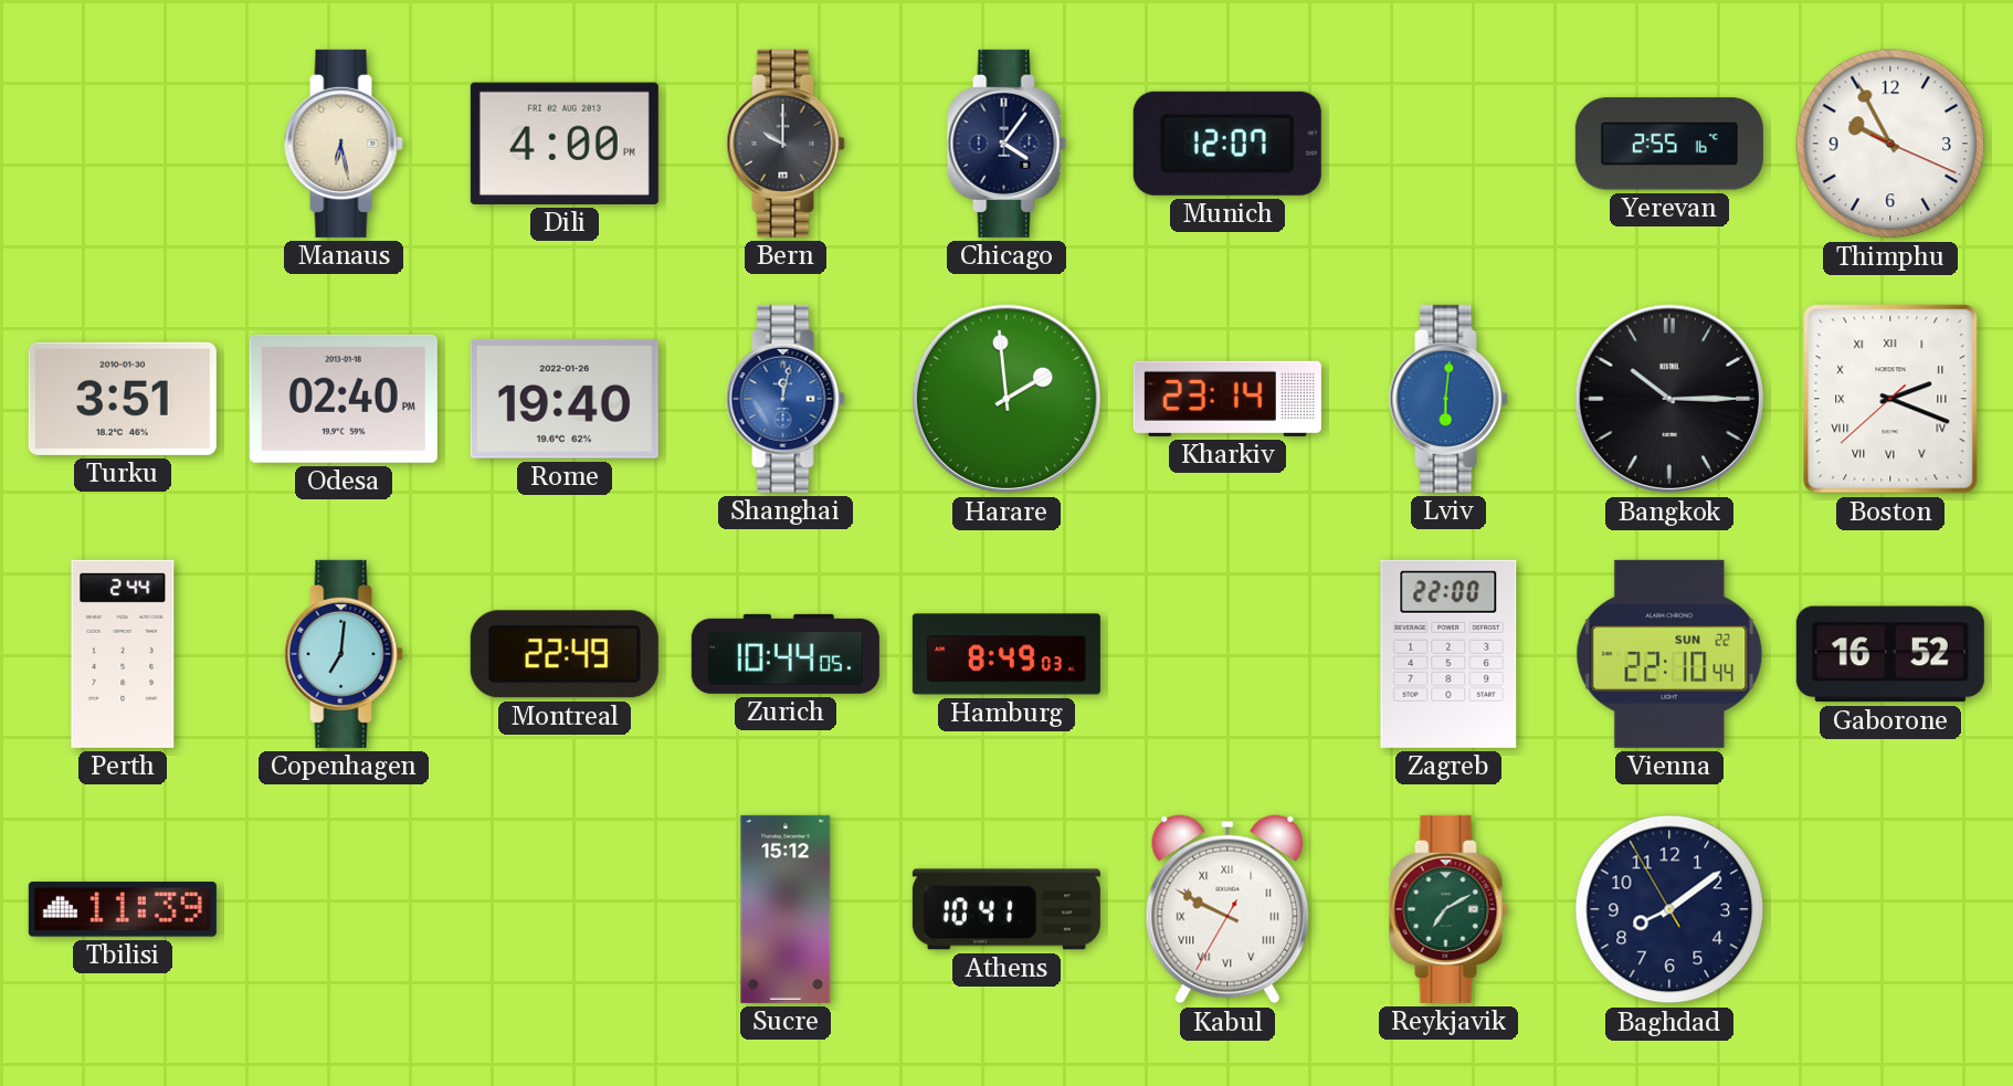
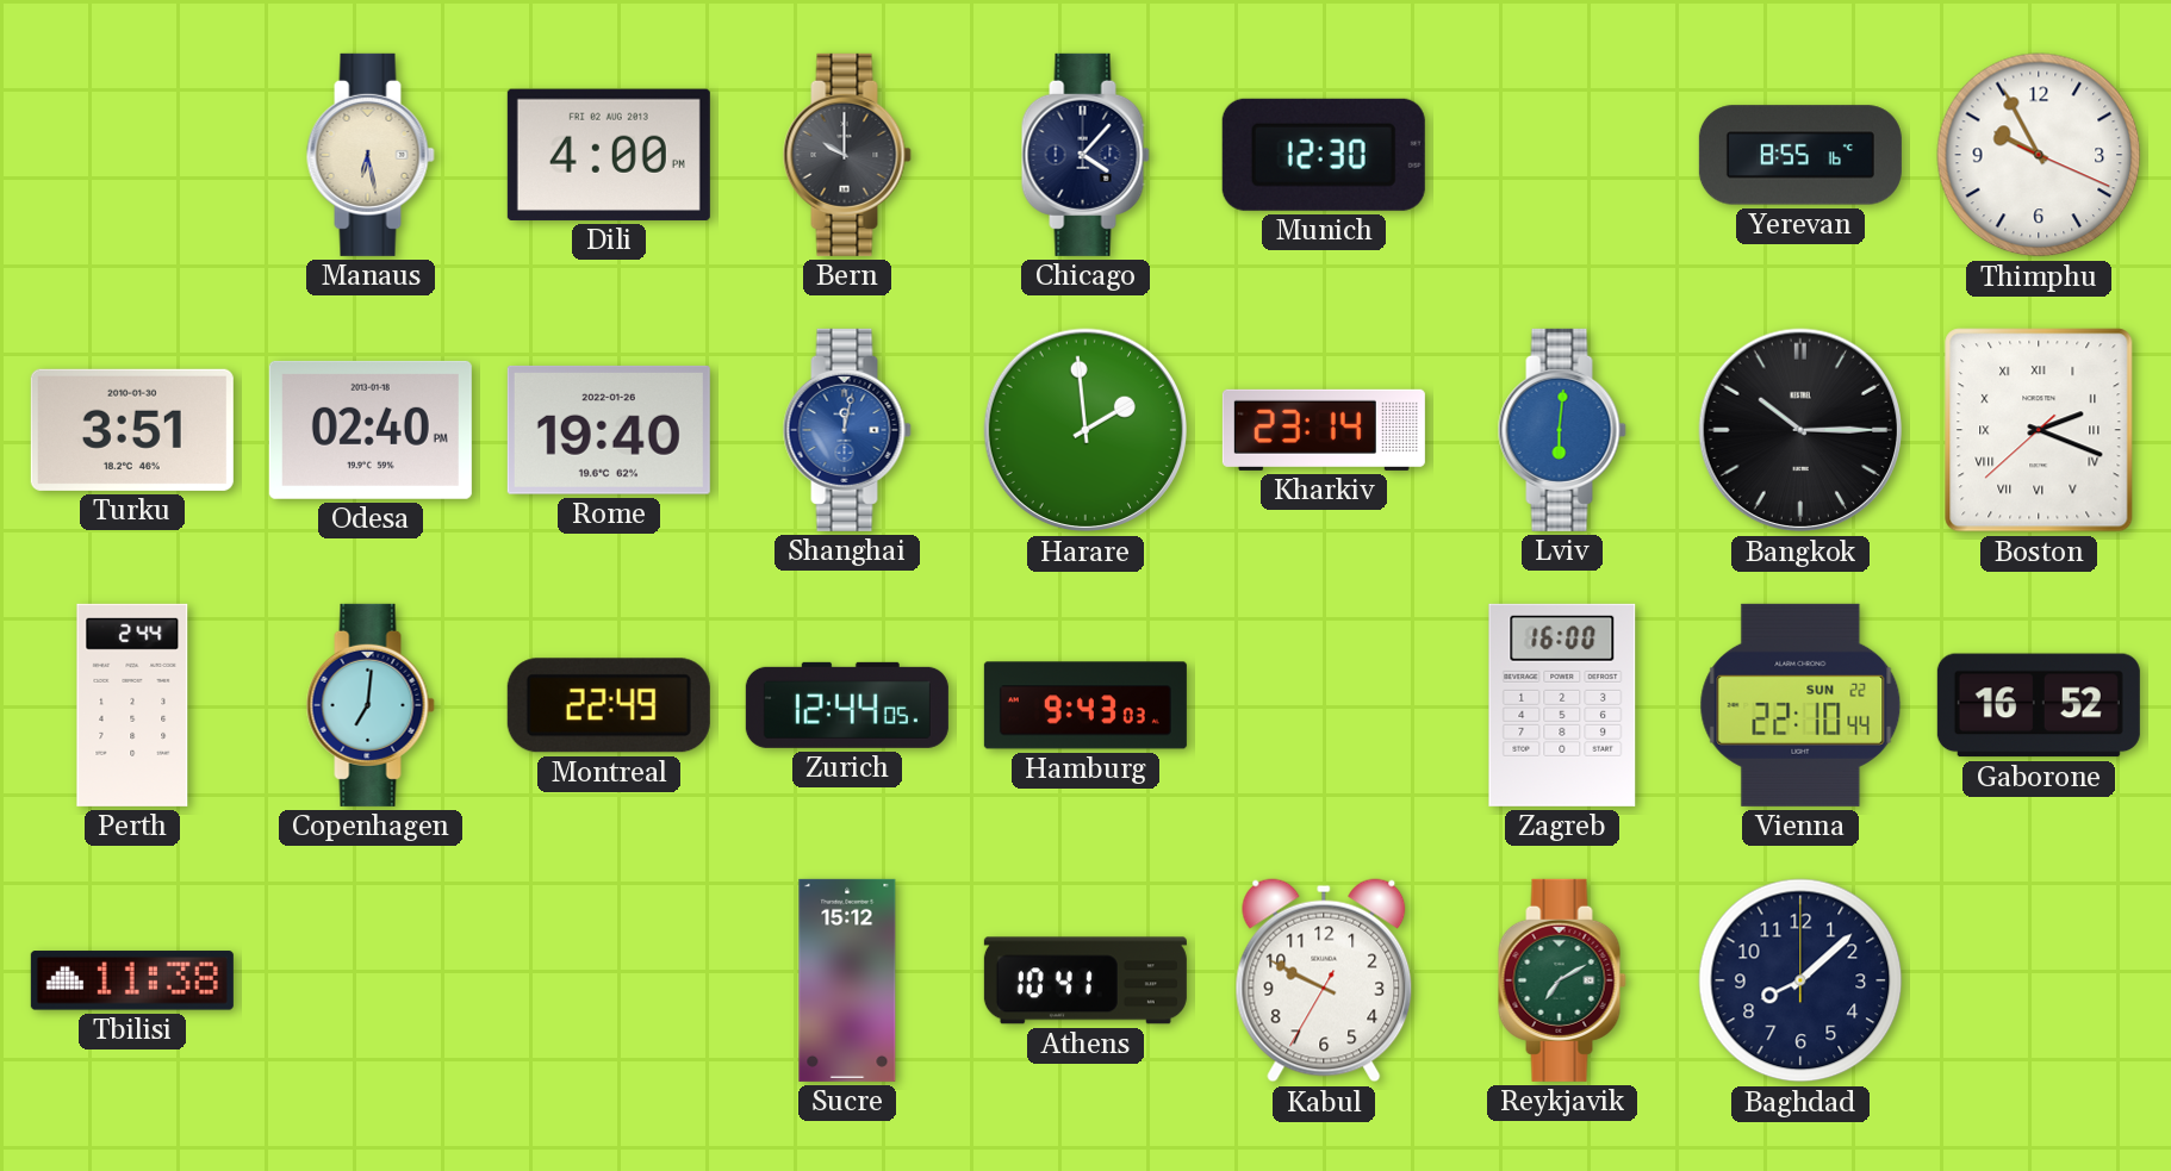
Chicago: 4:06 -> 4:07 (1085, 155)
Munich: 12:07 -> 12:30 (1324, 155)
Yerevan: 2:55 -> 8:55 (1800, 155)
Zurich: 10:44 -> 12:44 (847, 705)
Hamburg: 8:49 -> 9:43 (1085, 705)
Zagreb: 22:00 -> 16:00 (1562, 705)
Tbilisi: 11:39 -> 11:38 (132, 980)
Kabul numerals: Roman -> Arabic (1324, 980)
Baghdad: 8:08:55 -> 8:08:00 (1800, 980)
